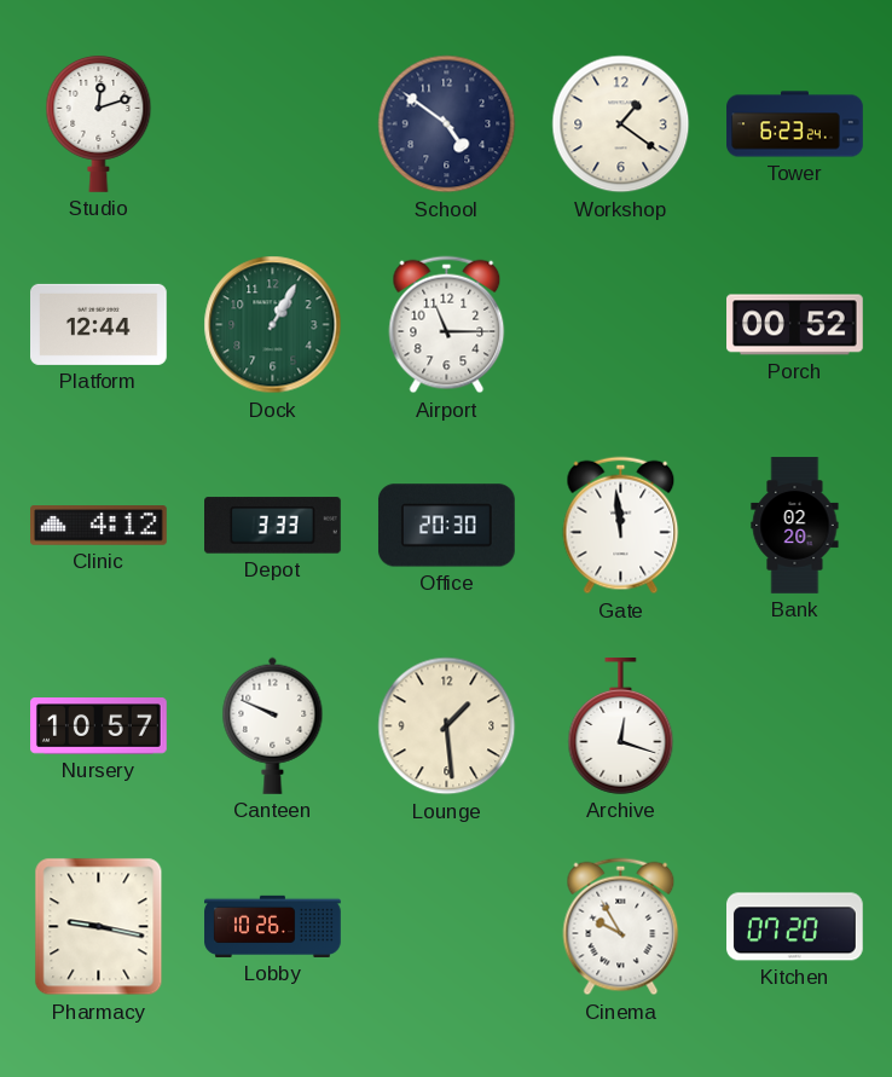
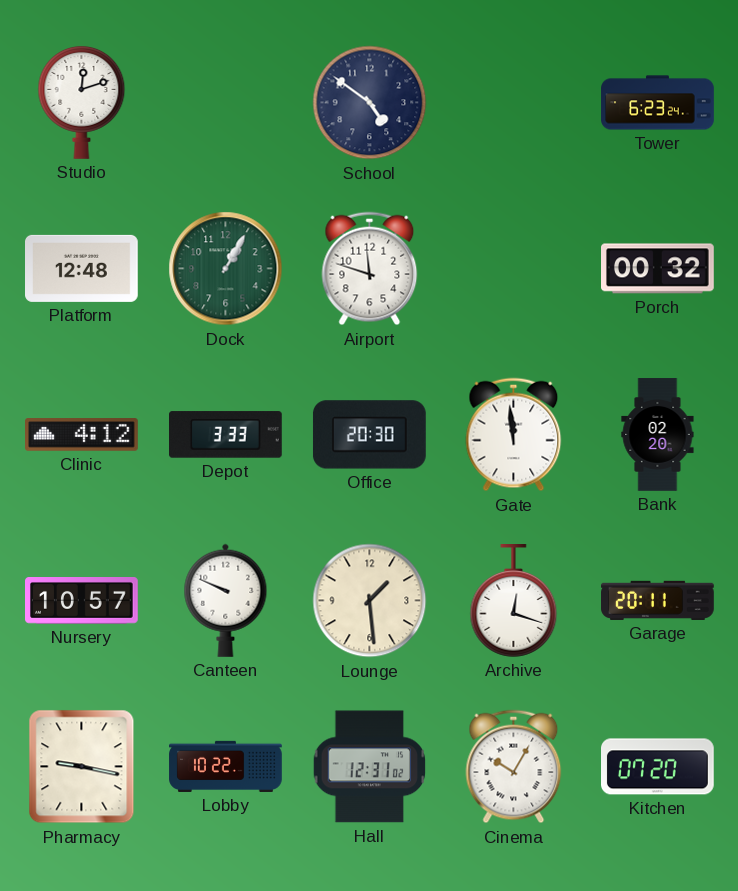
Workshop: 1:21 -> none (621, 125)
Platform: 12:44 -> 12:48 (82, 268)
Airport: 11:15 -> 11:48 (370, 269)
Porch: 00:52 -> 00:32 (658, 269)
Garage: none -> 20:11 (658, 600)
Lobby: 10:26 -> 10:22 (226, 766)
Hall: none -> 12:31 (370, 767)
Cinema: 9:55 -> 10:05 (514, 767)
